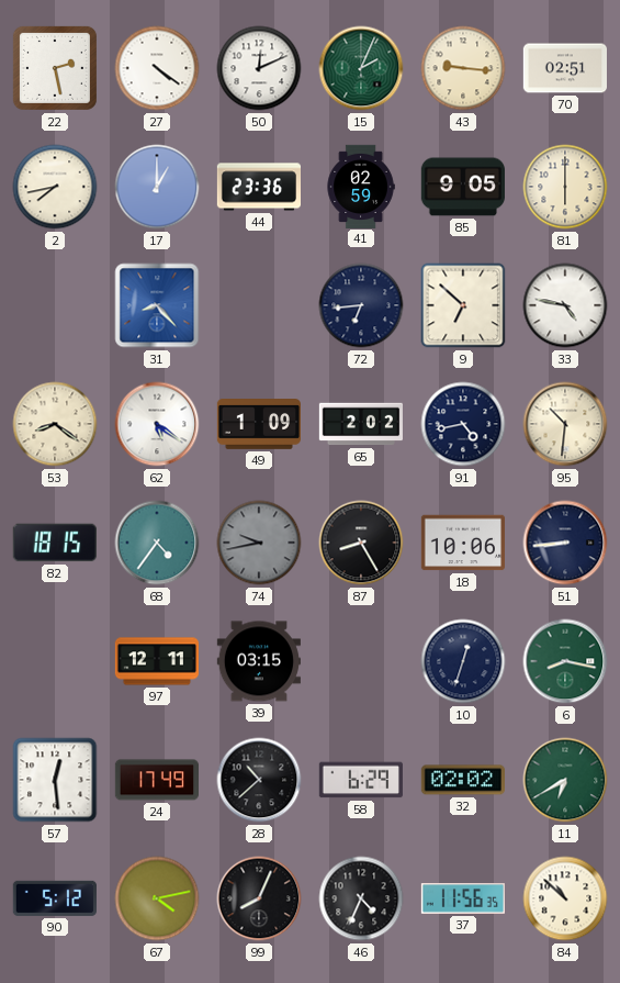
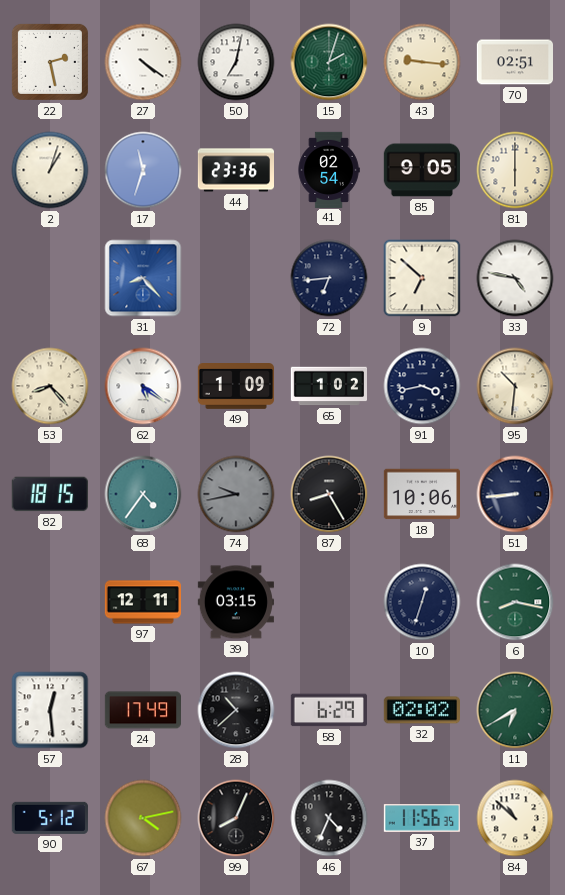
50: 12:11 -> 7:02 (236, 62)
15: 2:04 -> 2:03 (329, 62)
2: 7:43 -> 1:03 (50, 170)
17: 1:00 -> 11:33 (143, 170)
41: 02:59 -> 02:54 (329, 169)
53: 8:21 -> 8:23 (50, 386)
65: 2:02 -> 1:02 (328, 386)
91: 4:43 -> 3:43 (422, 386)
